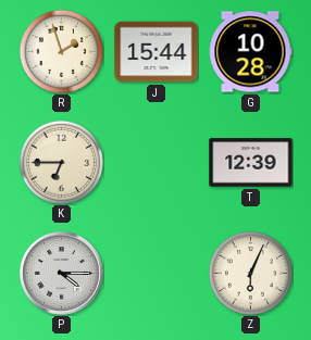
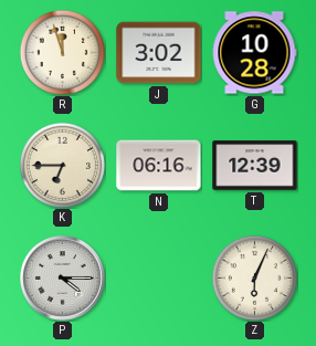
R: 1:57 -> 11:57 (62, 52)
J: 15:44 -> 3:02 (159, 53)
N: none -> 06:16 (159, 166)
